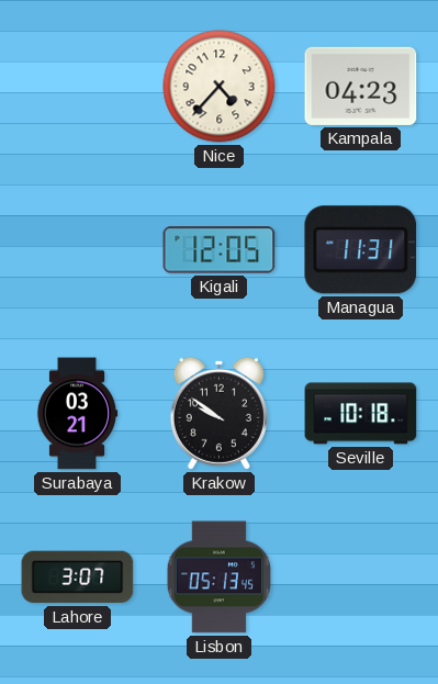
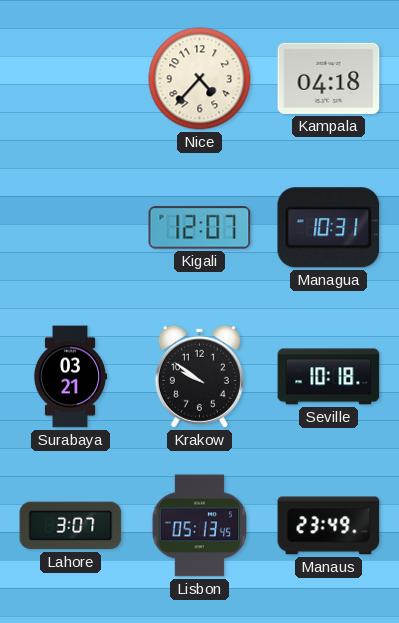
Kampala: 04:23 -> 04:18 (329, 78)
Kigali: 12:05 -> 12:07 (200, 228)
Managua: 11:31 -> 10:31 (329, 228)
Manaus: none -> 23:49 (329, 526)
